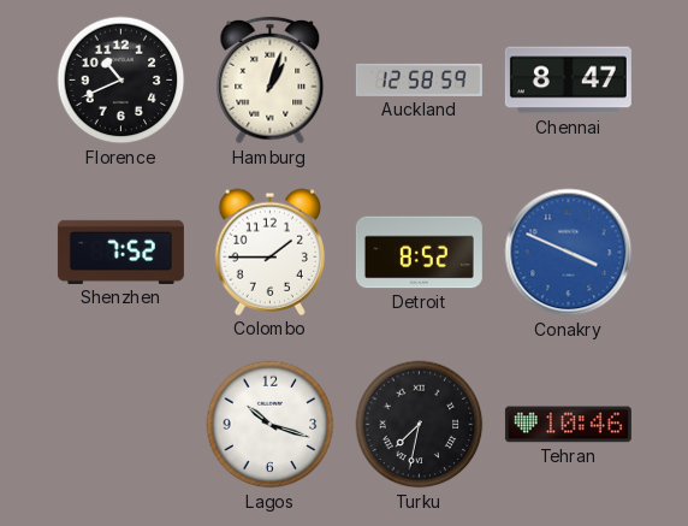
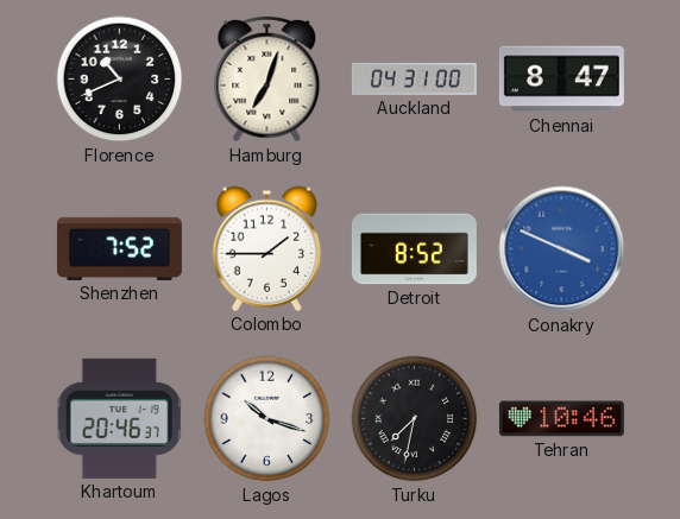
Hamburg: 1:03 -> 7:03 (267, 80)
Auckland: 12:58 -> 04:31 (414, 78)
Khartoum: none -> 20:46 (119, 418)
